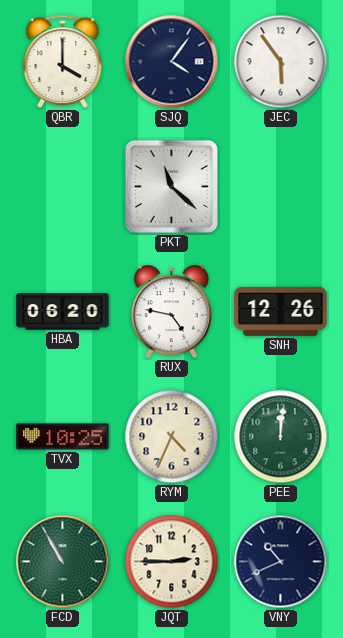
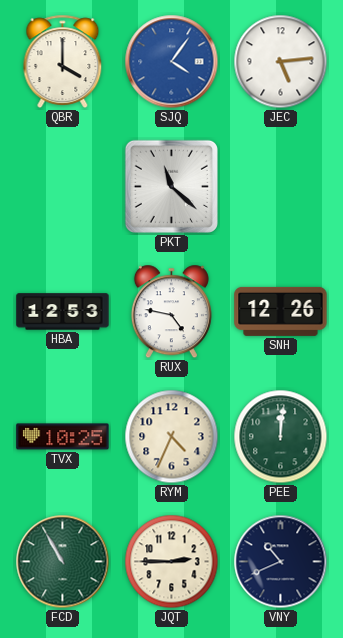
SJQ dial: navy -> blue (172, 62)
JEC: 5:54 -> 5:14 (281, 62)
HBA: 06:20 -> 12:53 (63, 312)
